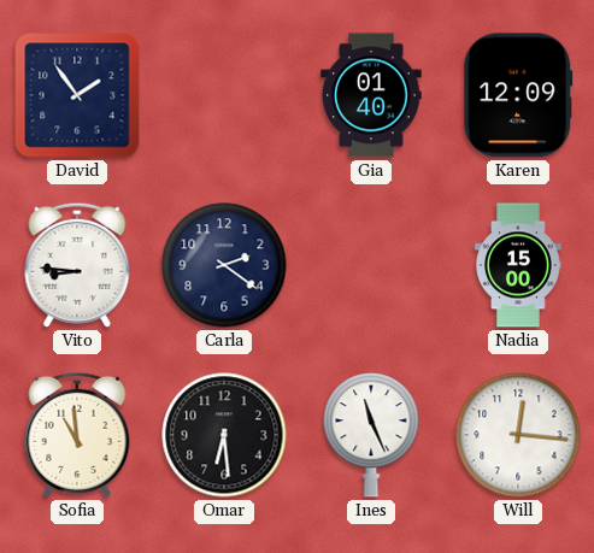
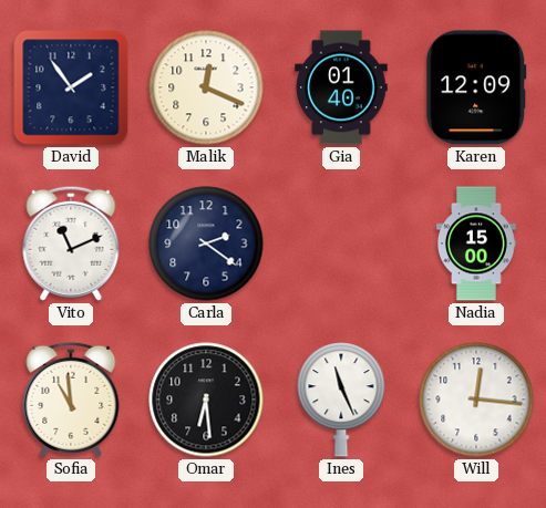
Malik: none -> 12:19 (206, 87)
Vito: 8:46 -> 11:11 (71, 243)
